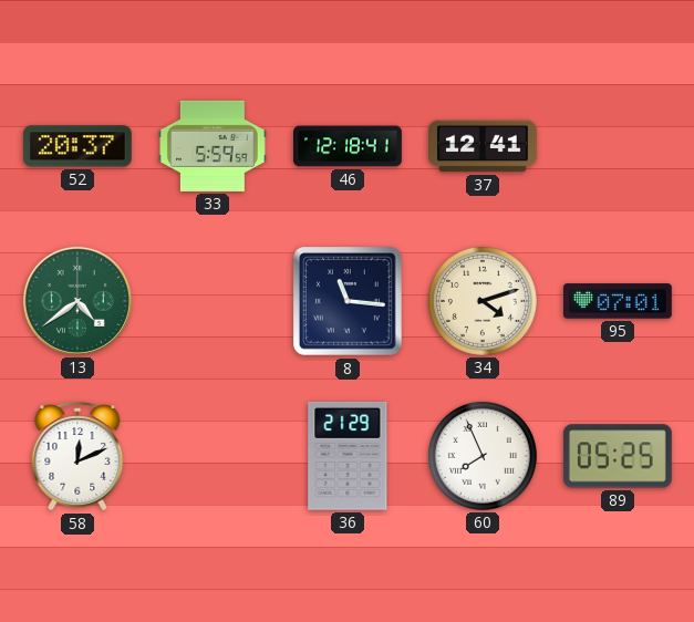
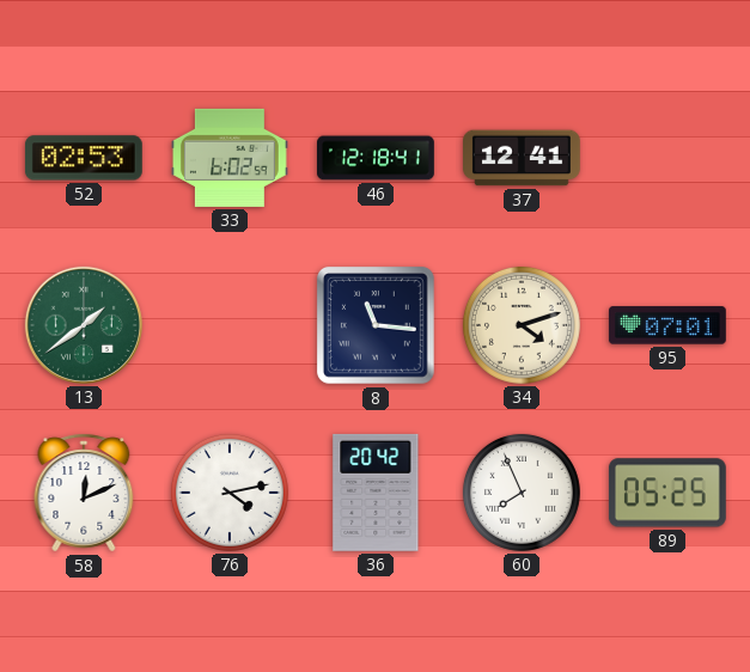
52: 20:37 -> 02:53 (84, 158)
33: 5:59 -> 6:02 (231, 158)
13: 4:39 -> 1:39 (84, 325)
76: none -> 4:13 (230, 493)
36: 21:29 -> 20:42 (376, 493)
